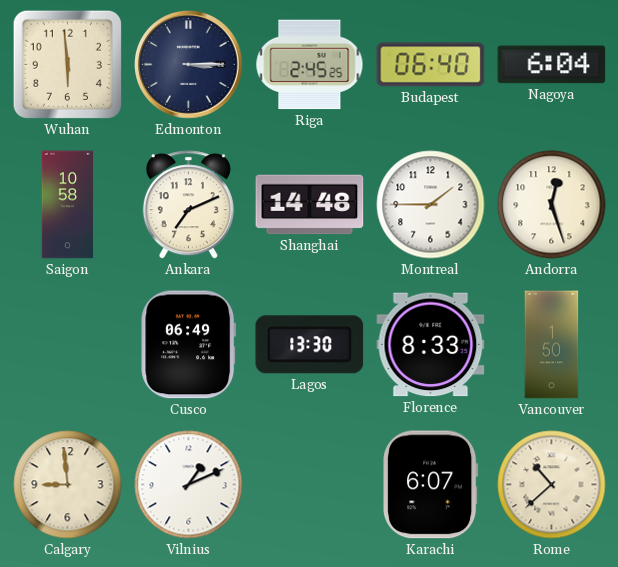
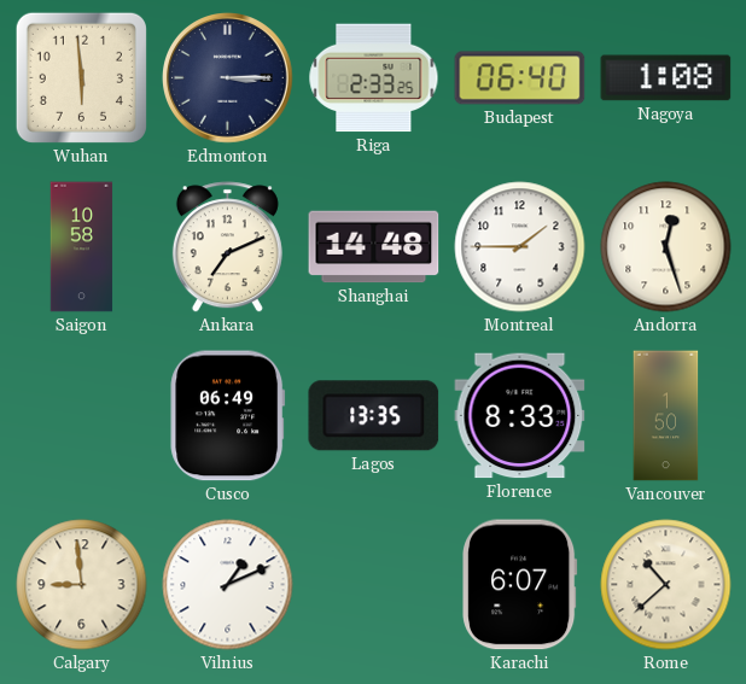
Riga: 2:45 -> 2:33 (374, 78)
Nagoya: 6:04 -> 1:08 (666, 78)
Lagos: 13:30 -> 13:35 (374, 416)
